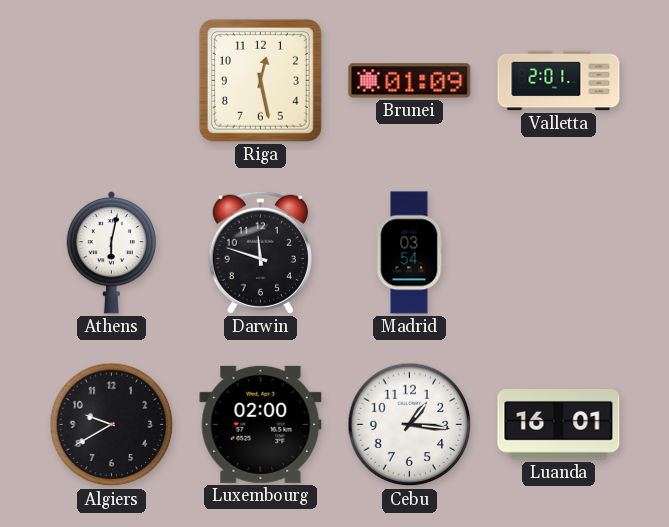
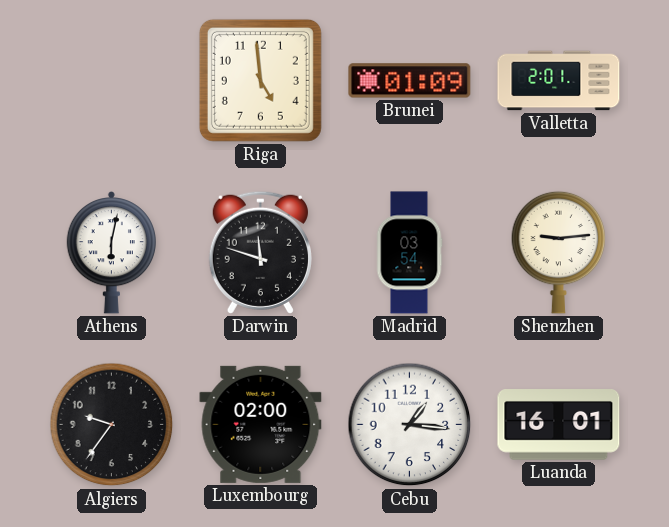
Riga: 12:28 -> 4:59 (260, 80)
Shenzhen: none -> 9:14 (559, 252)
Algiers: 9:40 -> 9:36 (112, 425)
